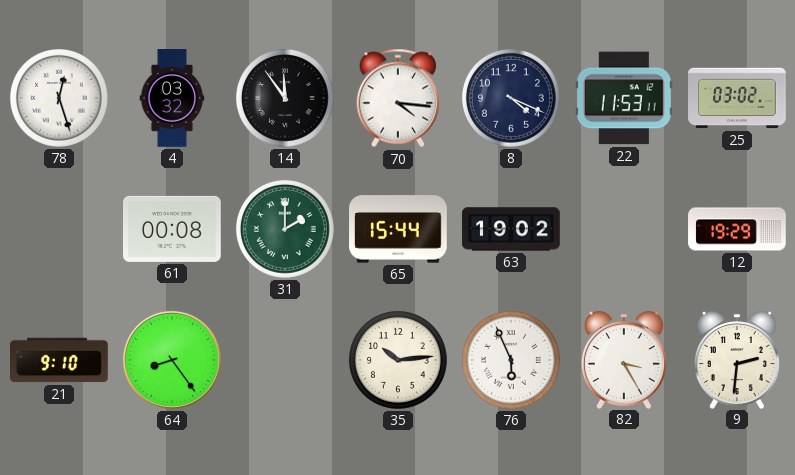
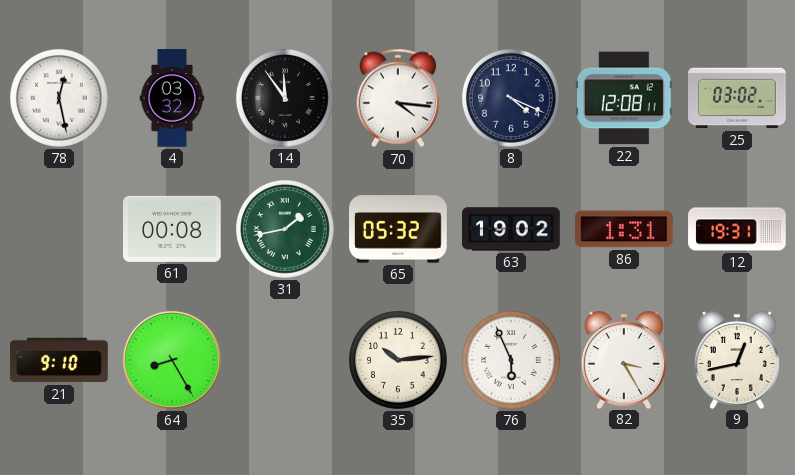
78: 12:27 -> 12:28 (59, 98)
22: 11:53 -> 12:08 (625, 98)
31: 2:00 -> 1:43 (285, 229)
65: 15:44 -> 05:32 (398, 229)
86: none -> 1:31 (625, 229)
12: 19:29 -> 19:31 (737, 229)
64: 8:24 -> 8:25 (172, 360)
9: 2:31 -> 12:43 (737, 360)
